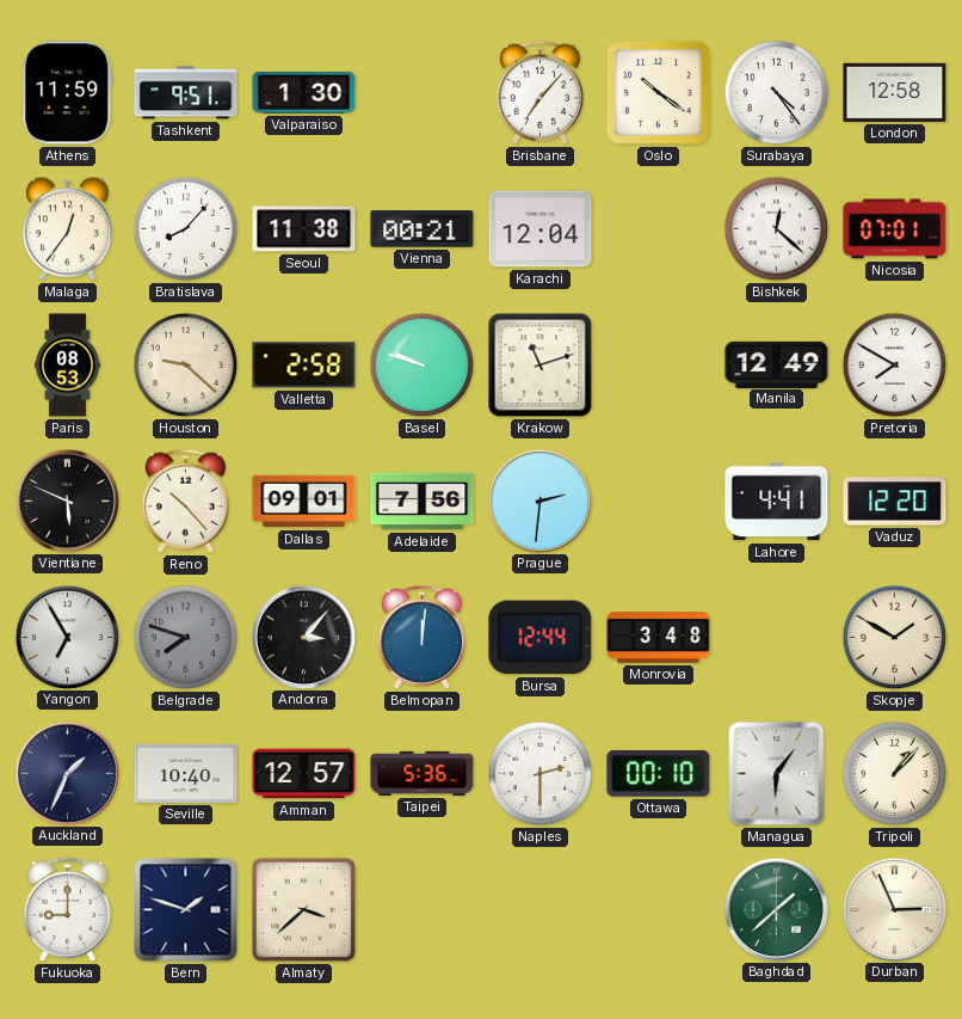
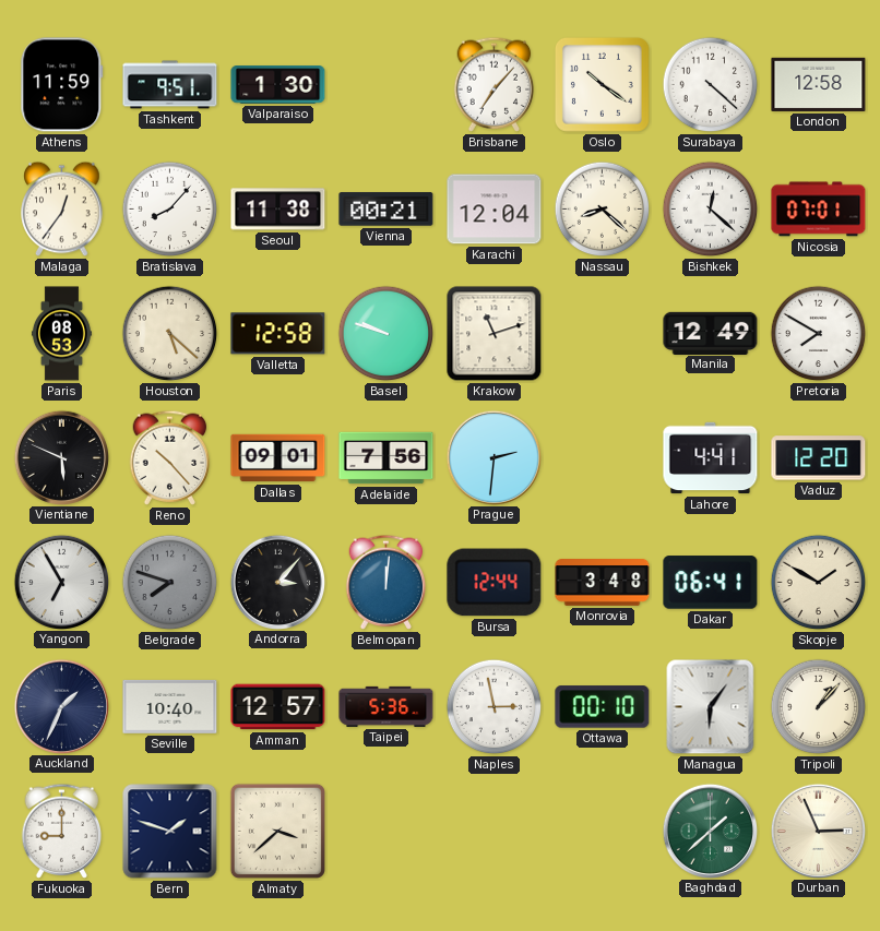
Surabaya: 4:24 -> 4:22 (711, 85)
Nassau: none -> 8:22 (603, 210)
Houston: 9:22 -> 5:22 (170, 334)
Valletta: 2:58 -> 12:58 (278, 334)
Dakar: none -> 06:41 (711, 583)
Naples: 2:30 -> 2:58 (495, 707)
